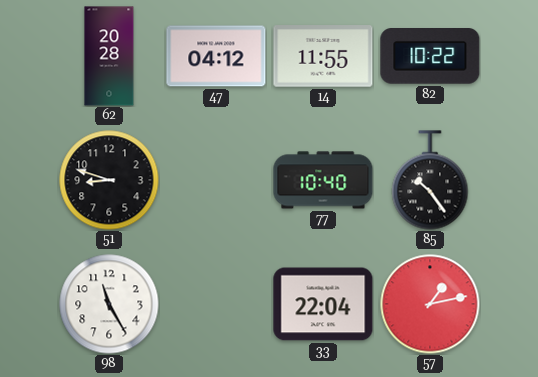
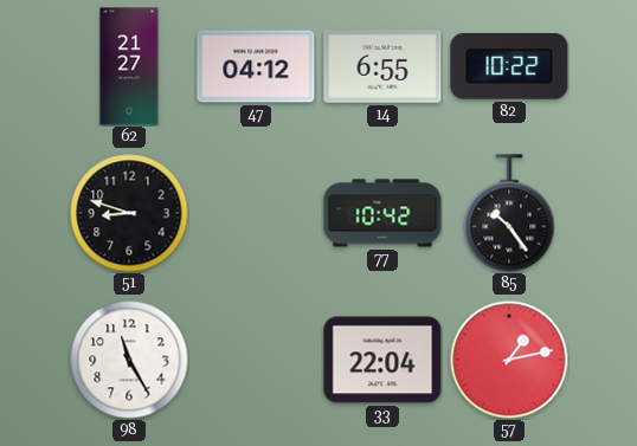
62: 20:28 -> 21:27 (129, 66)
14: 11:55 -> 6:55 (382, 66)
77: 10:40 -> 10:42 (382, 213)
